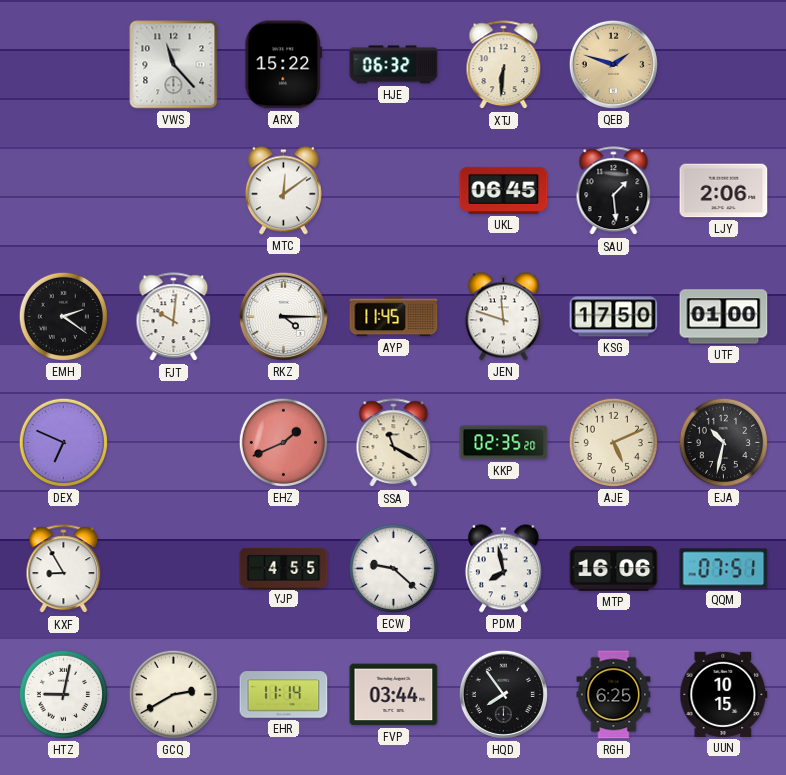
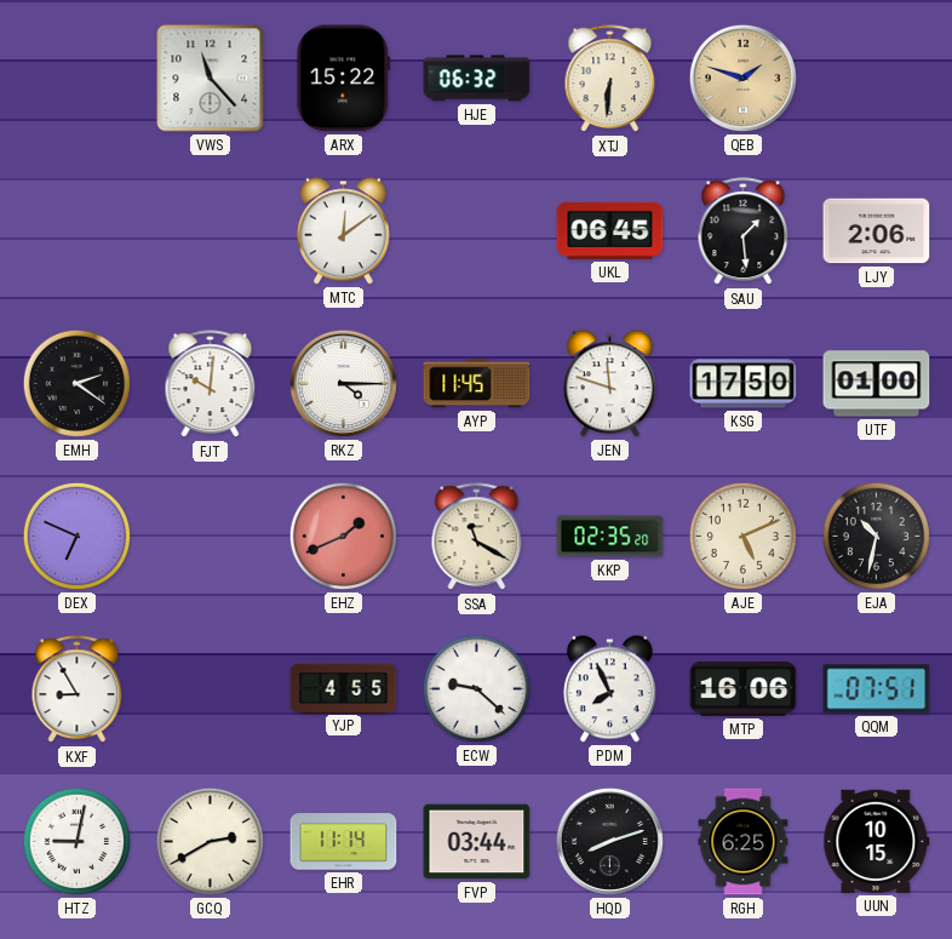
PDM: 7:58 -> 7:56 (609, 689)
HQD: 7:54 -> 8:12 (609, 841)
